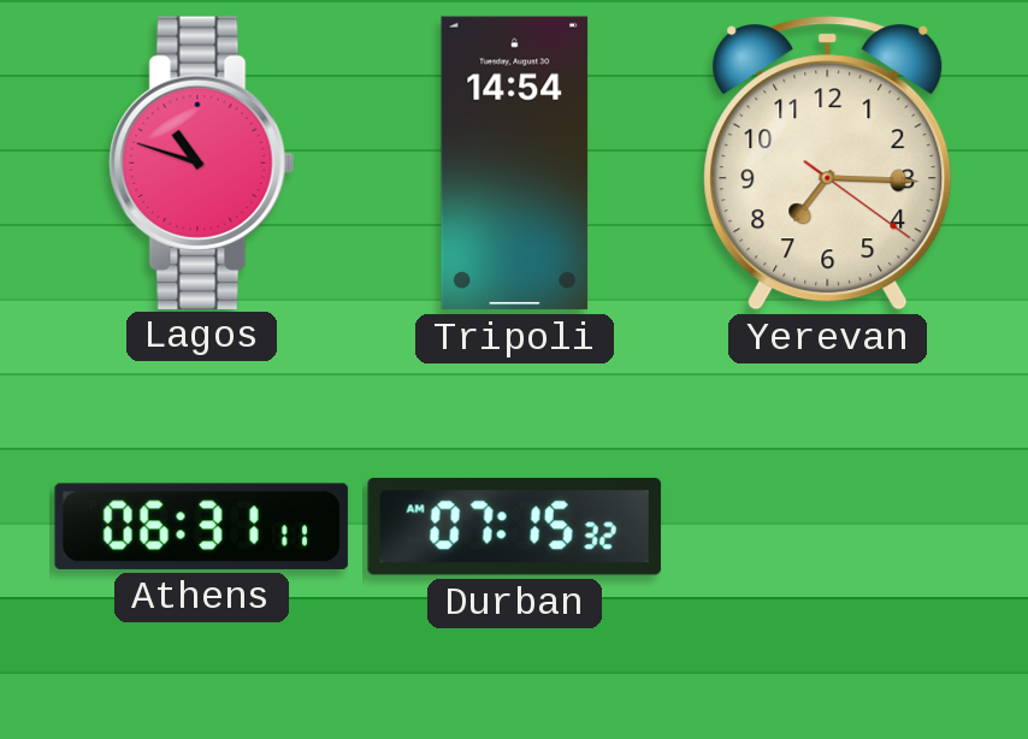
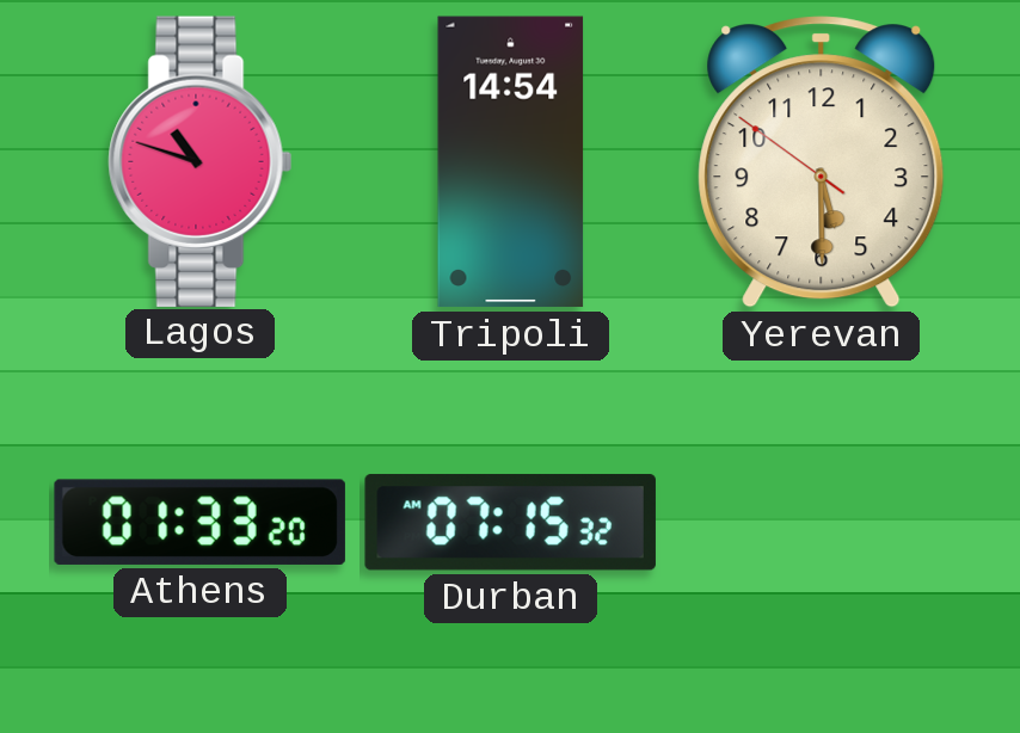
Yerevan: 7:15 -> 5:29 (822, 162)
Athens: 06:31 -> 01:33 (199, 522)
